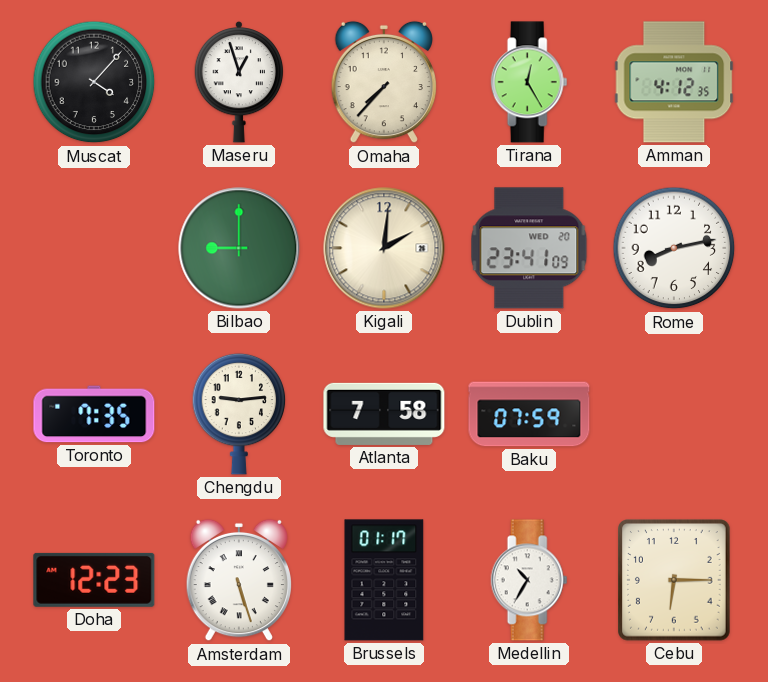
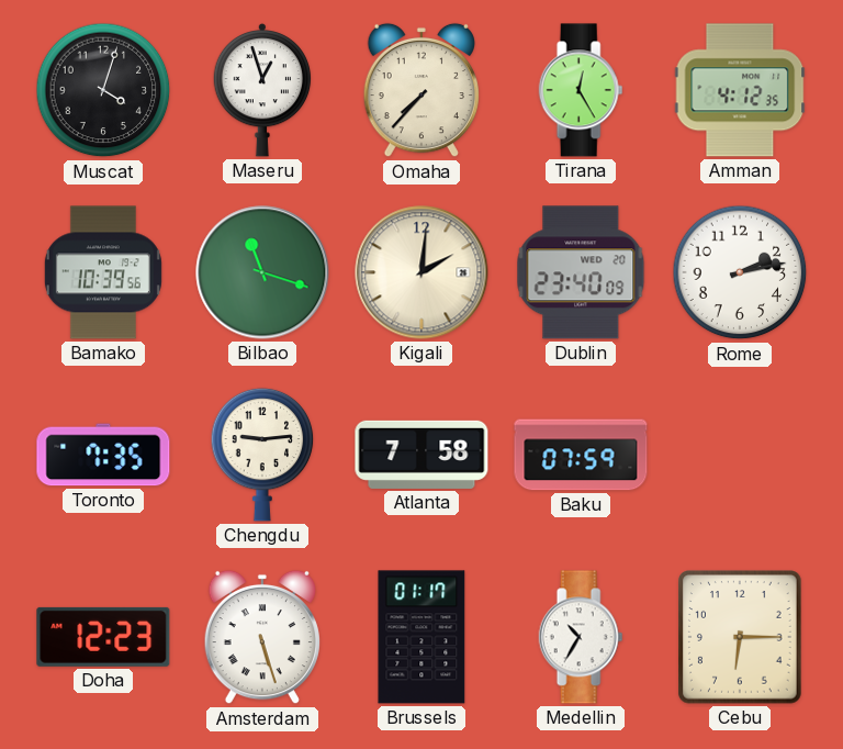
Muscat: 4:07 -> 4:03 (103, 90)
Bamako: none -> 10:39 (103, 272)
Bilbao: 9:00 -> 11:18 (262, 272)
Dublin: 23:41 -> 23:40 (581, 272)
Rome: 8:13 -> 2:13 (740, 272)
